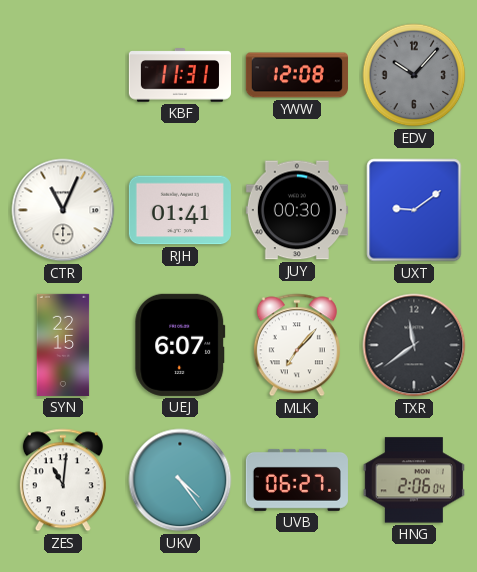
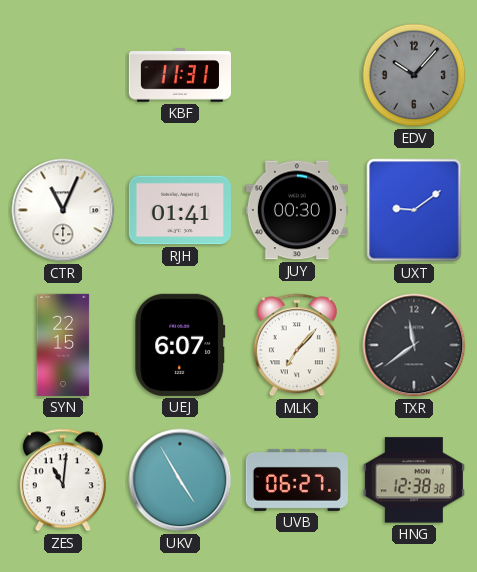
YWW: 12:08 -> none (297, 75)
UKV: 4:24 -> 4:55 (180, 480)
HNG: 2:06 -> 12:38 (414, 480)
